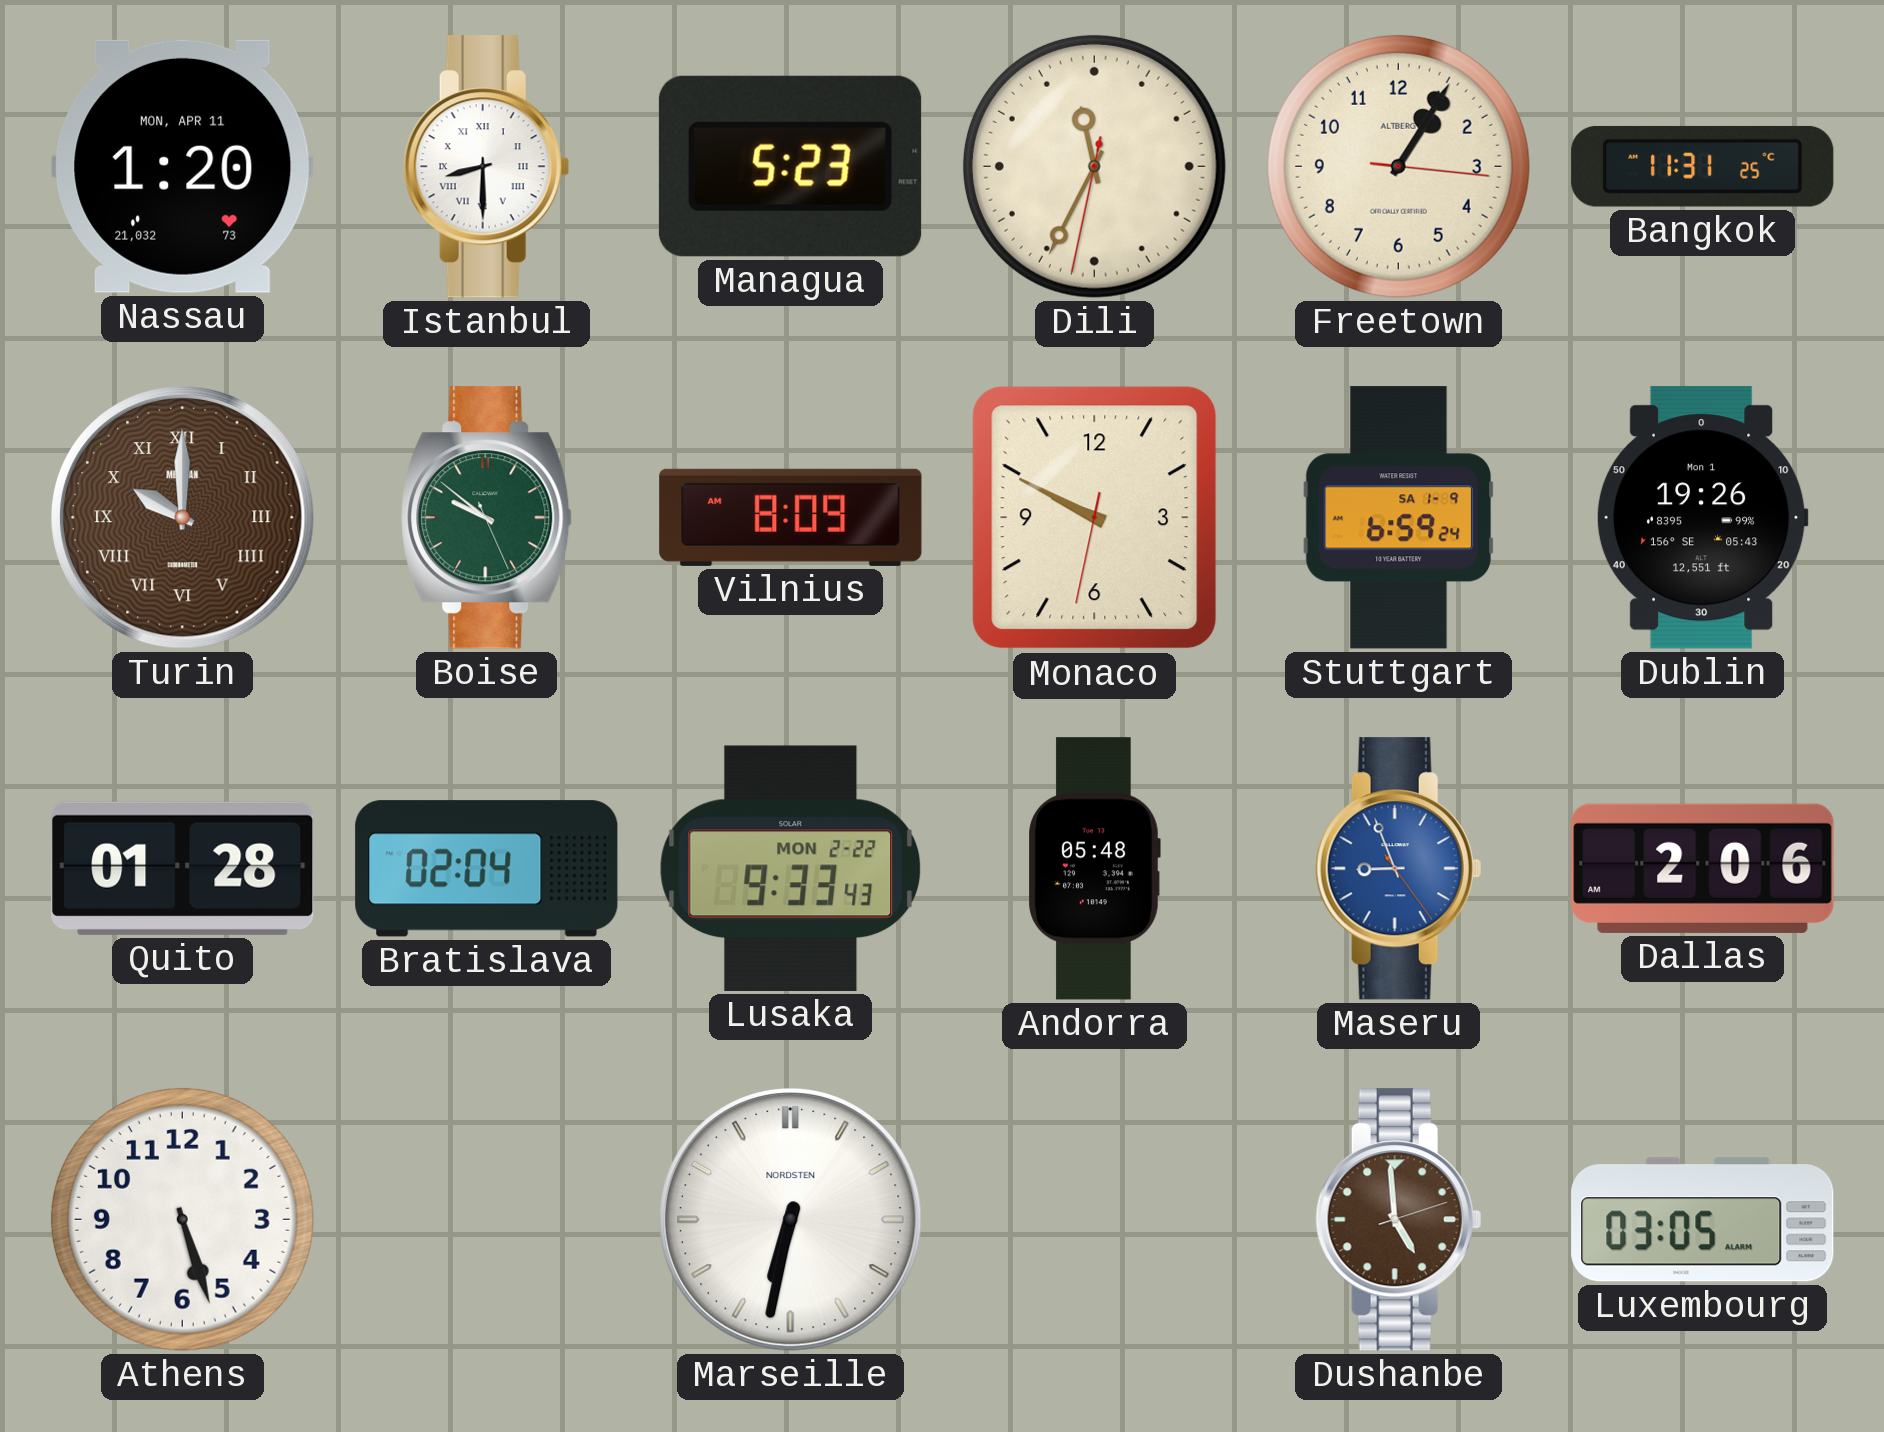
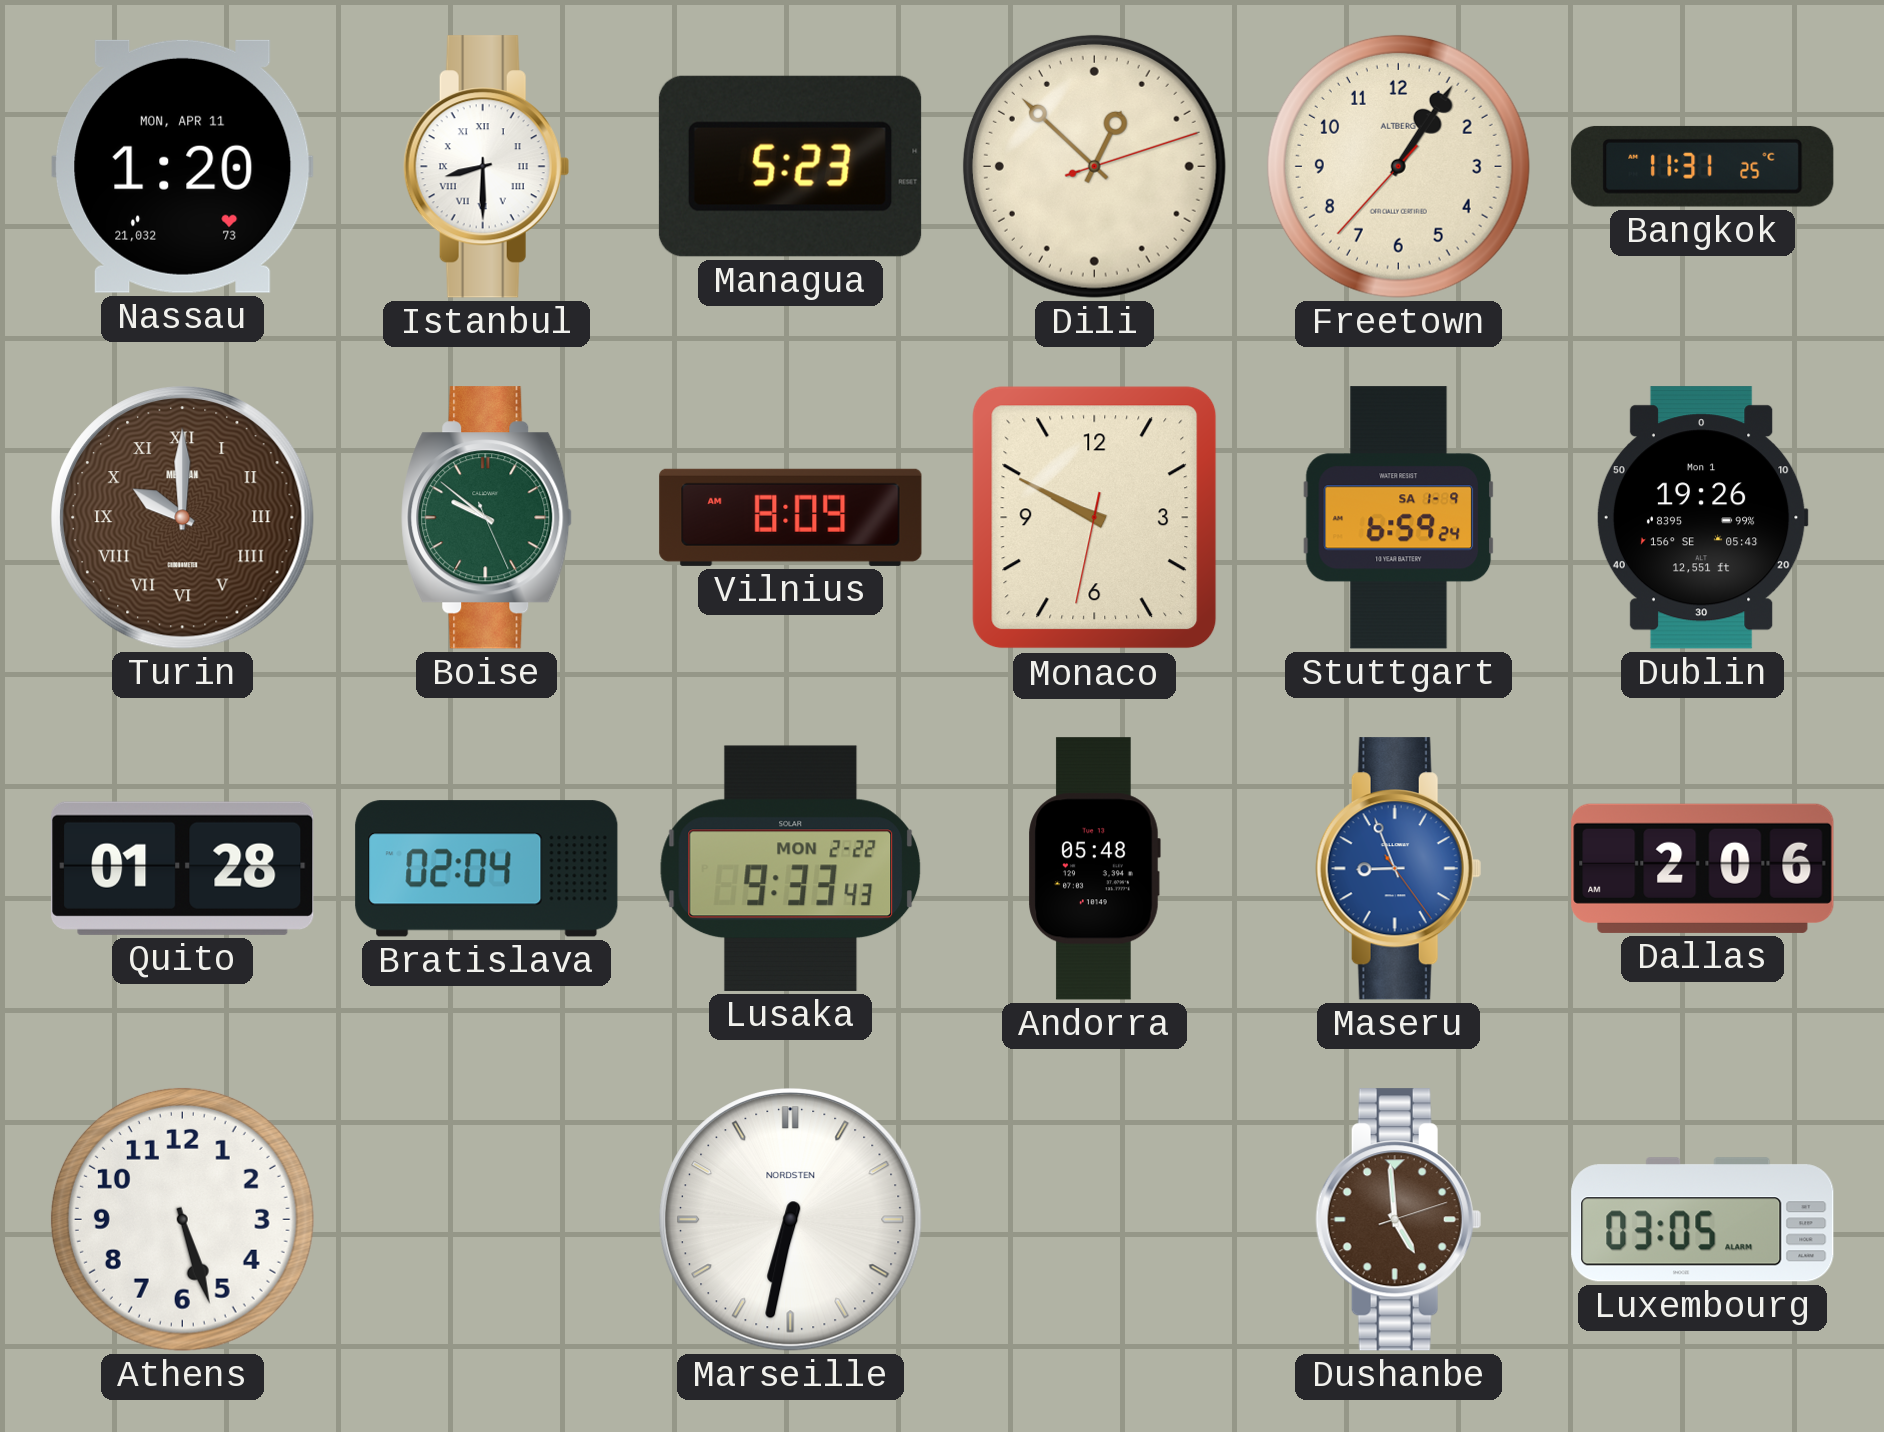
Dili: 11:34 -> 12:52 (1094, 166)
Freetown: 1:05:16 -> 1:05:37 (1398, 166)
